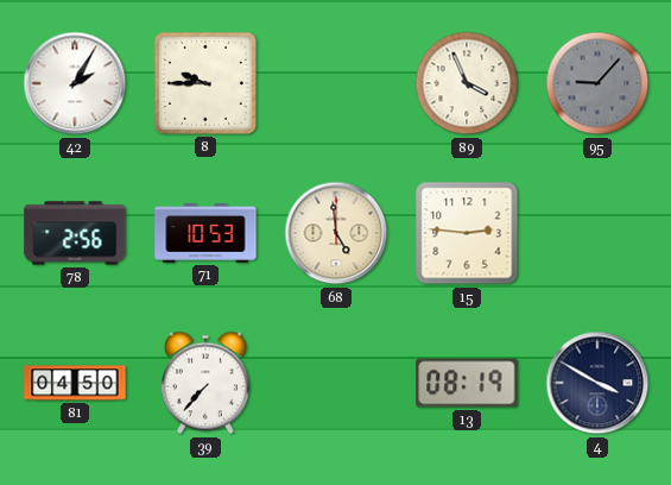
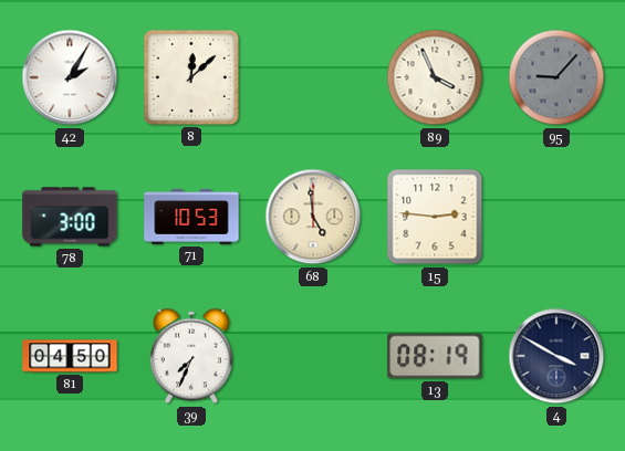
8: 9:45 -> 12:08 (191, 77)
78: 2:56 -> 3:00 (70, 217)
39: 7:37 -> 7:34 (191, 356)
